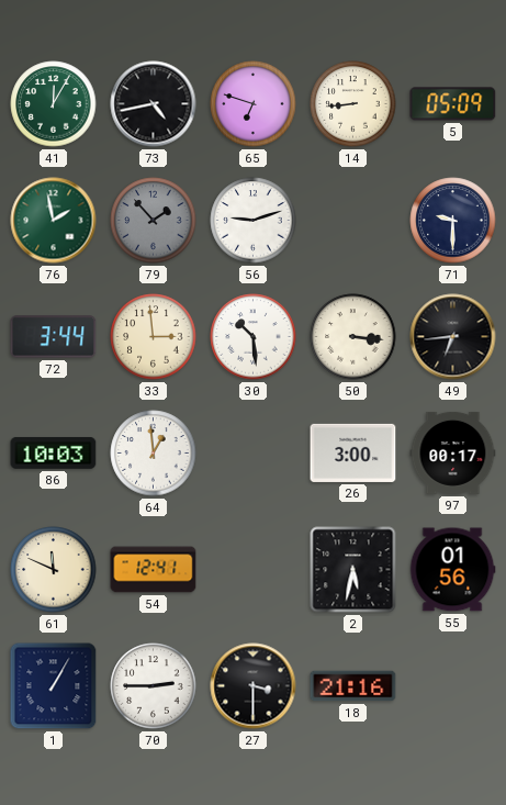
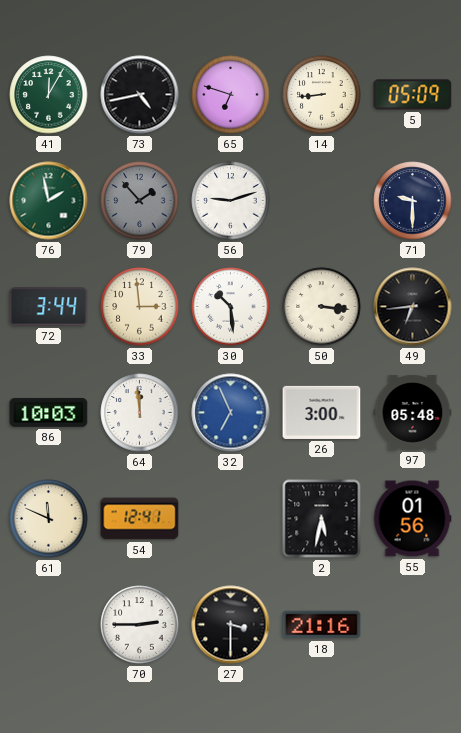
64: 12:59 -> 11:59 (140, 413)
32: none -> 6:56 (231, 413)
97: 00:17 -> 05:48 (413, 412)
1: 1:05 -> none (54, 686)
